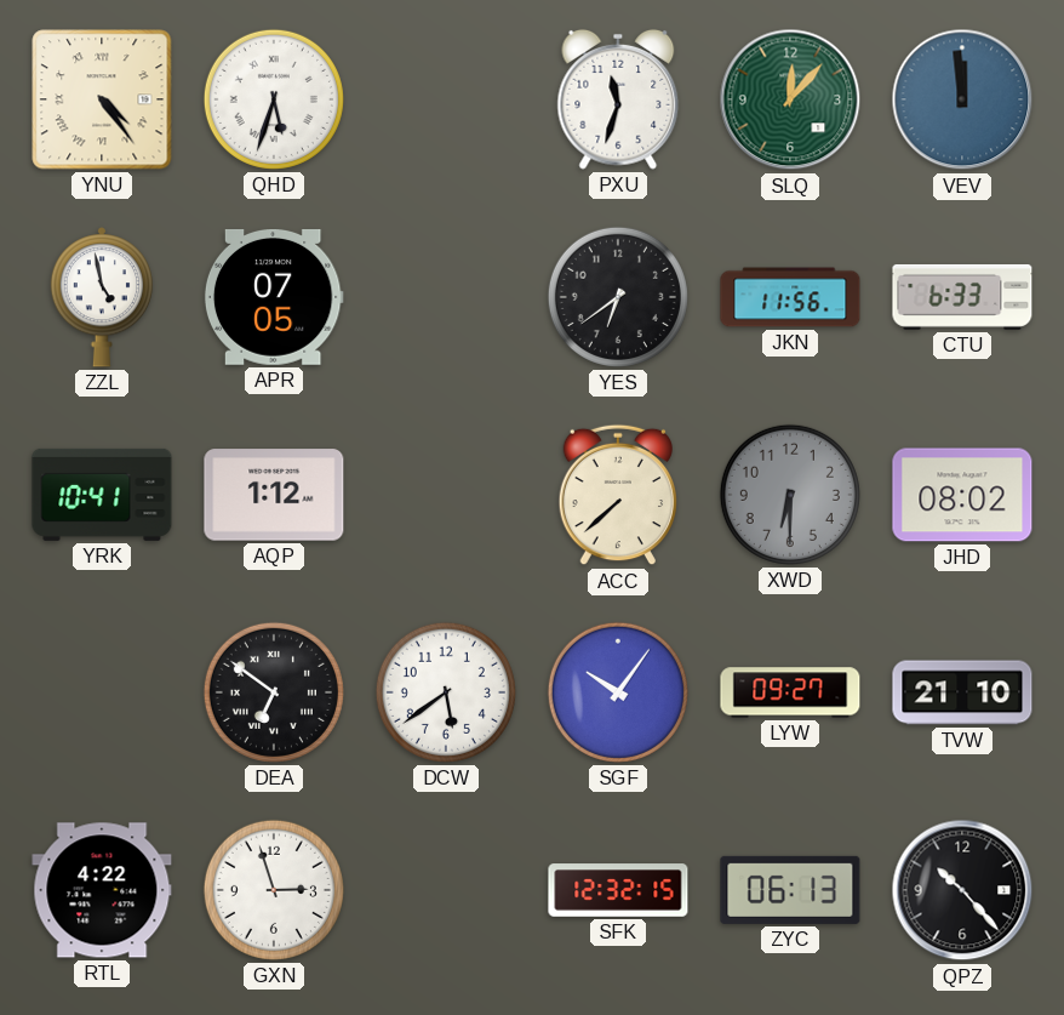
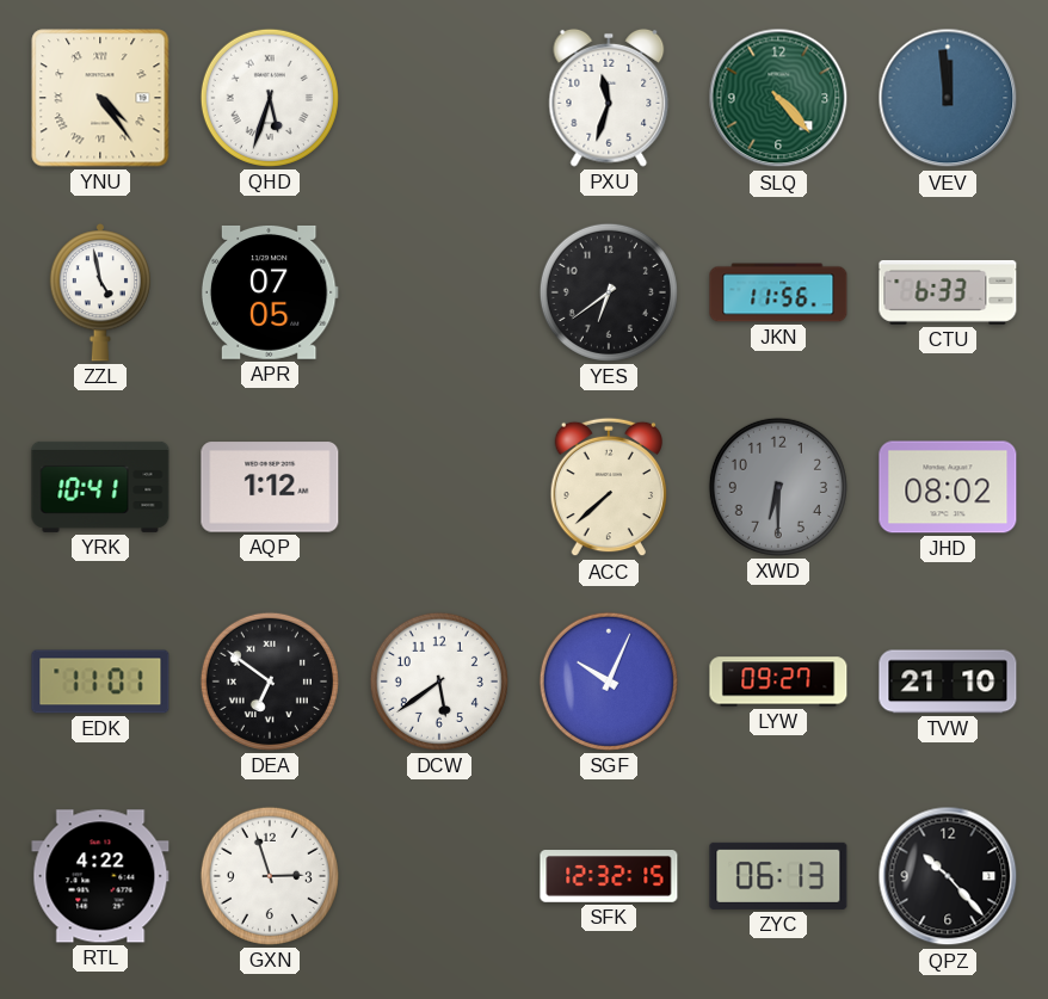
SLQ: 12:07 -> 4:23 (778, 98)
EDK: none -> 11:01 (100, 682)
SGF: 10:06 -> 10:04 (609, 682)
